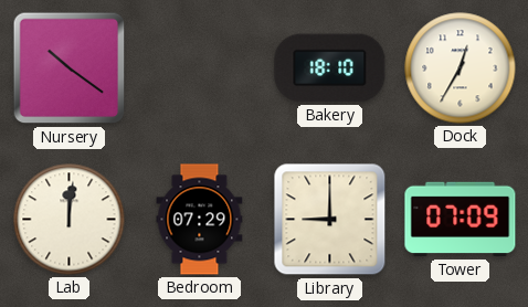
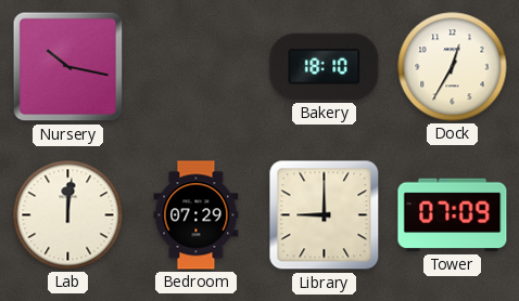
Nursery: 10:21 -> 10:17 (68, 67)
